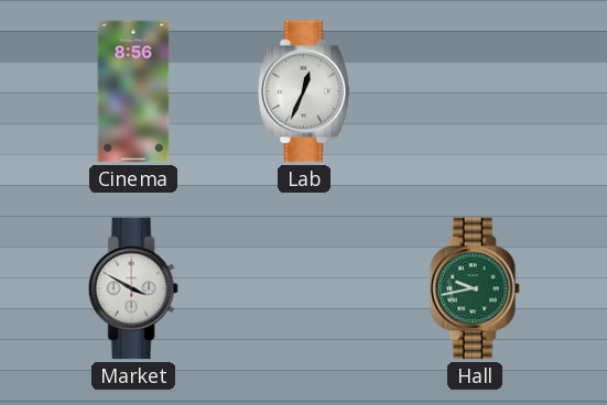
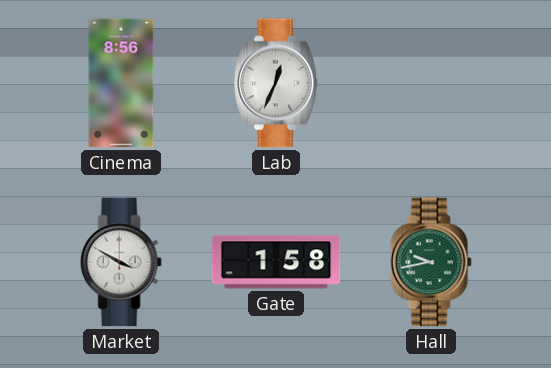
Gate: none -> 1:58 (276, 262)
